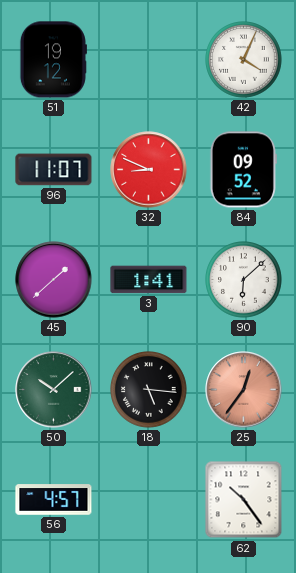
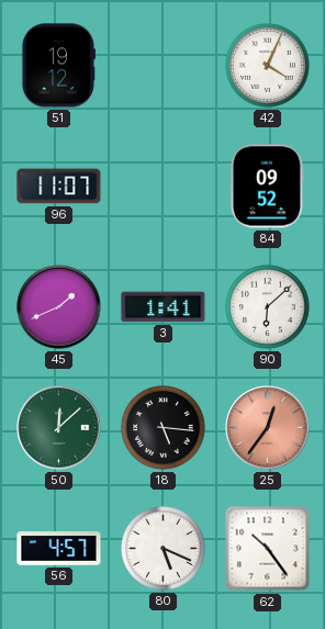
32: 8:49 -> none (149, 170)
45: 1:38 -> 1:41 (59, 307)
50: 10:08 -> 12:08 (59, 428)
80: none -> 5:19 (164, 549)
